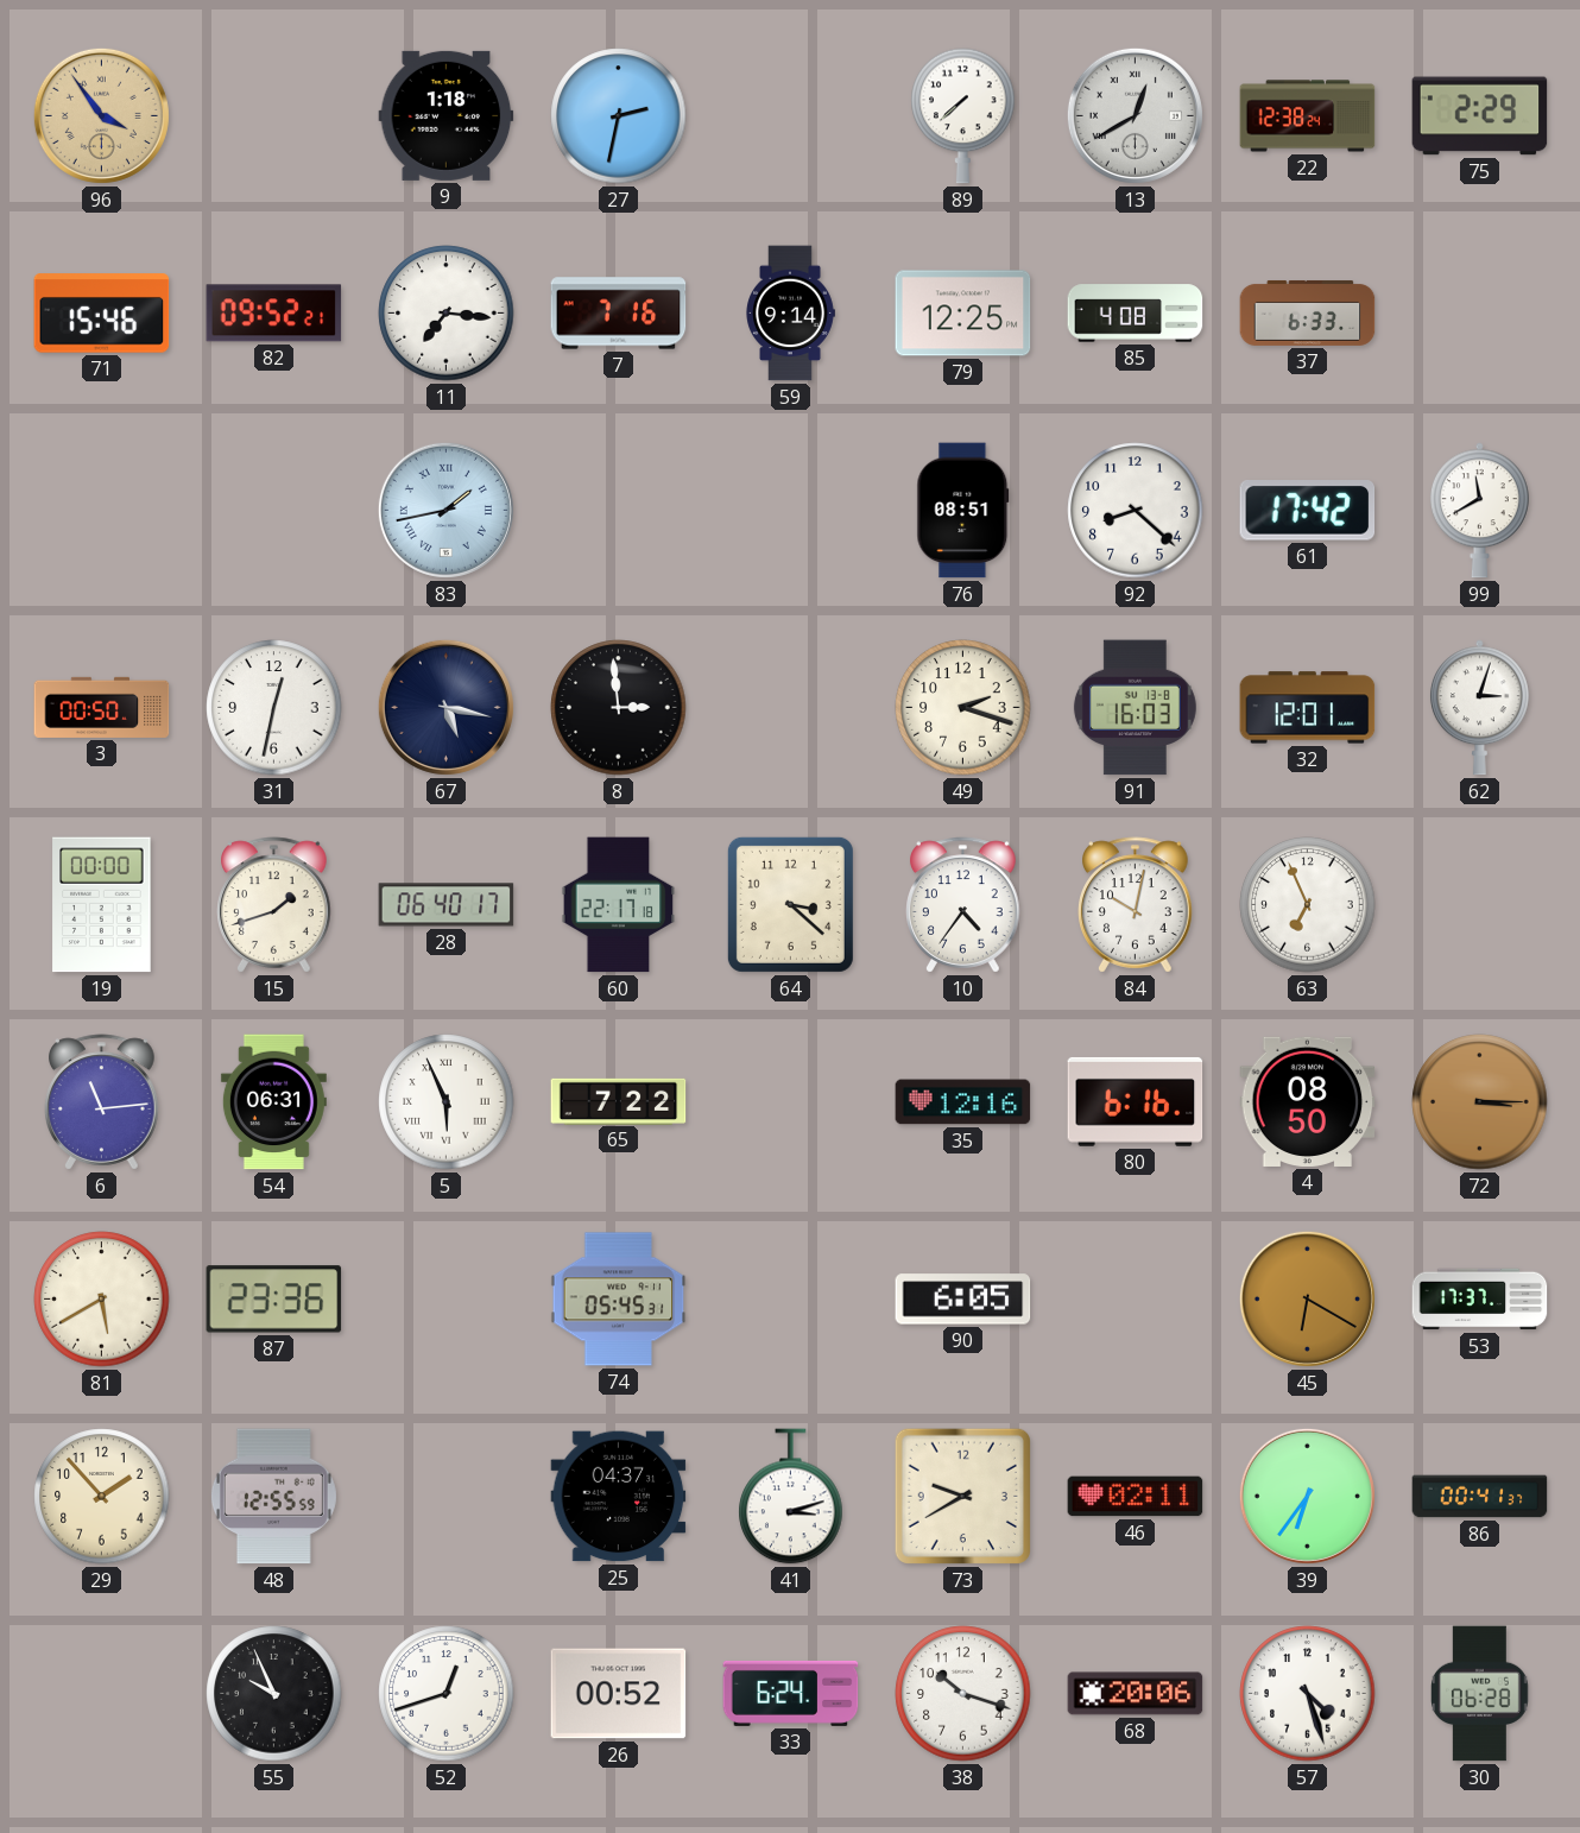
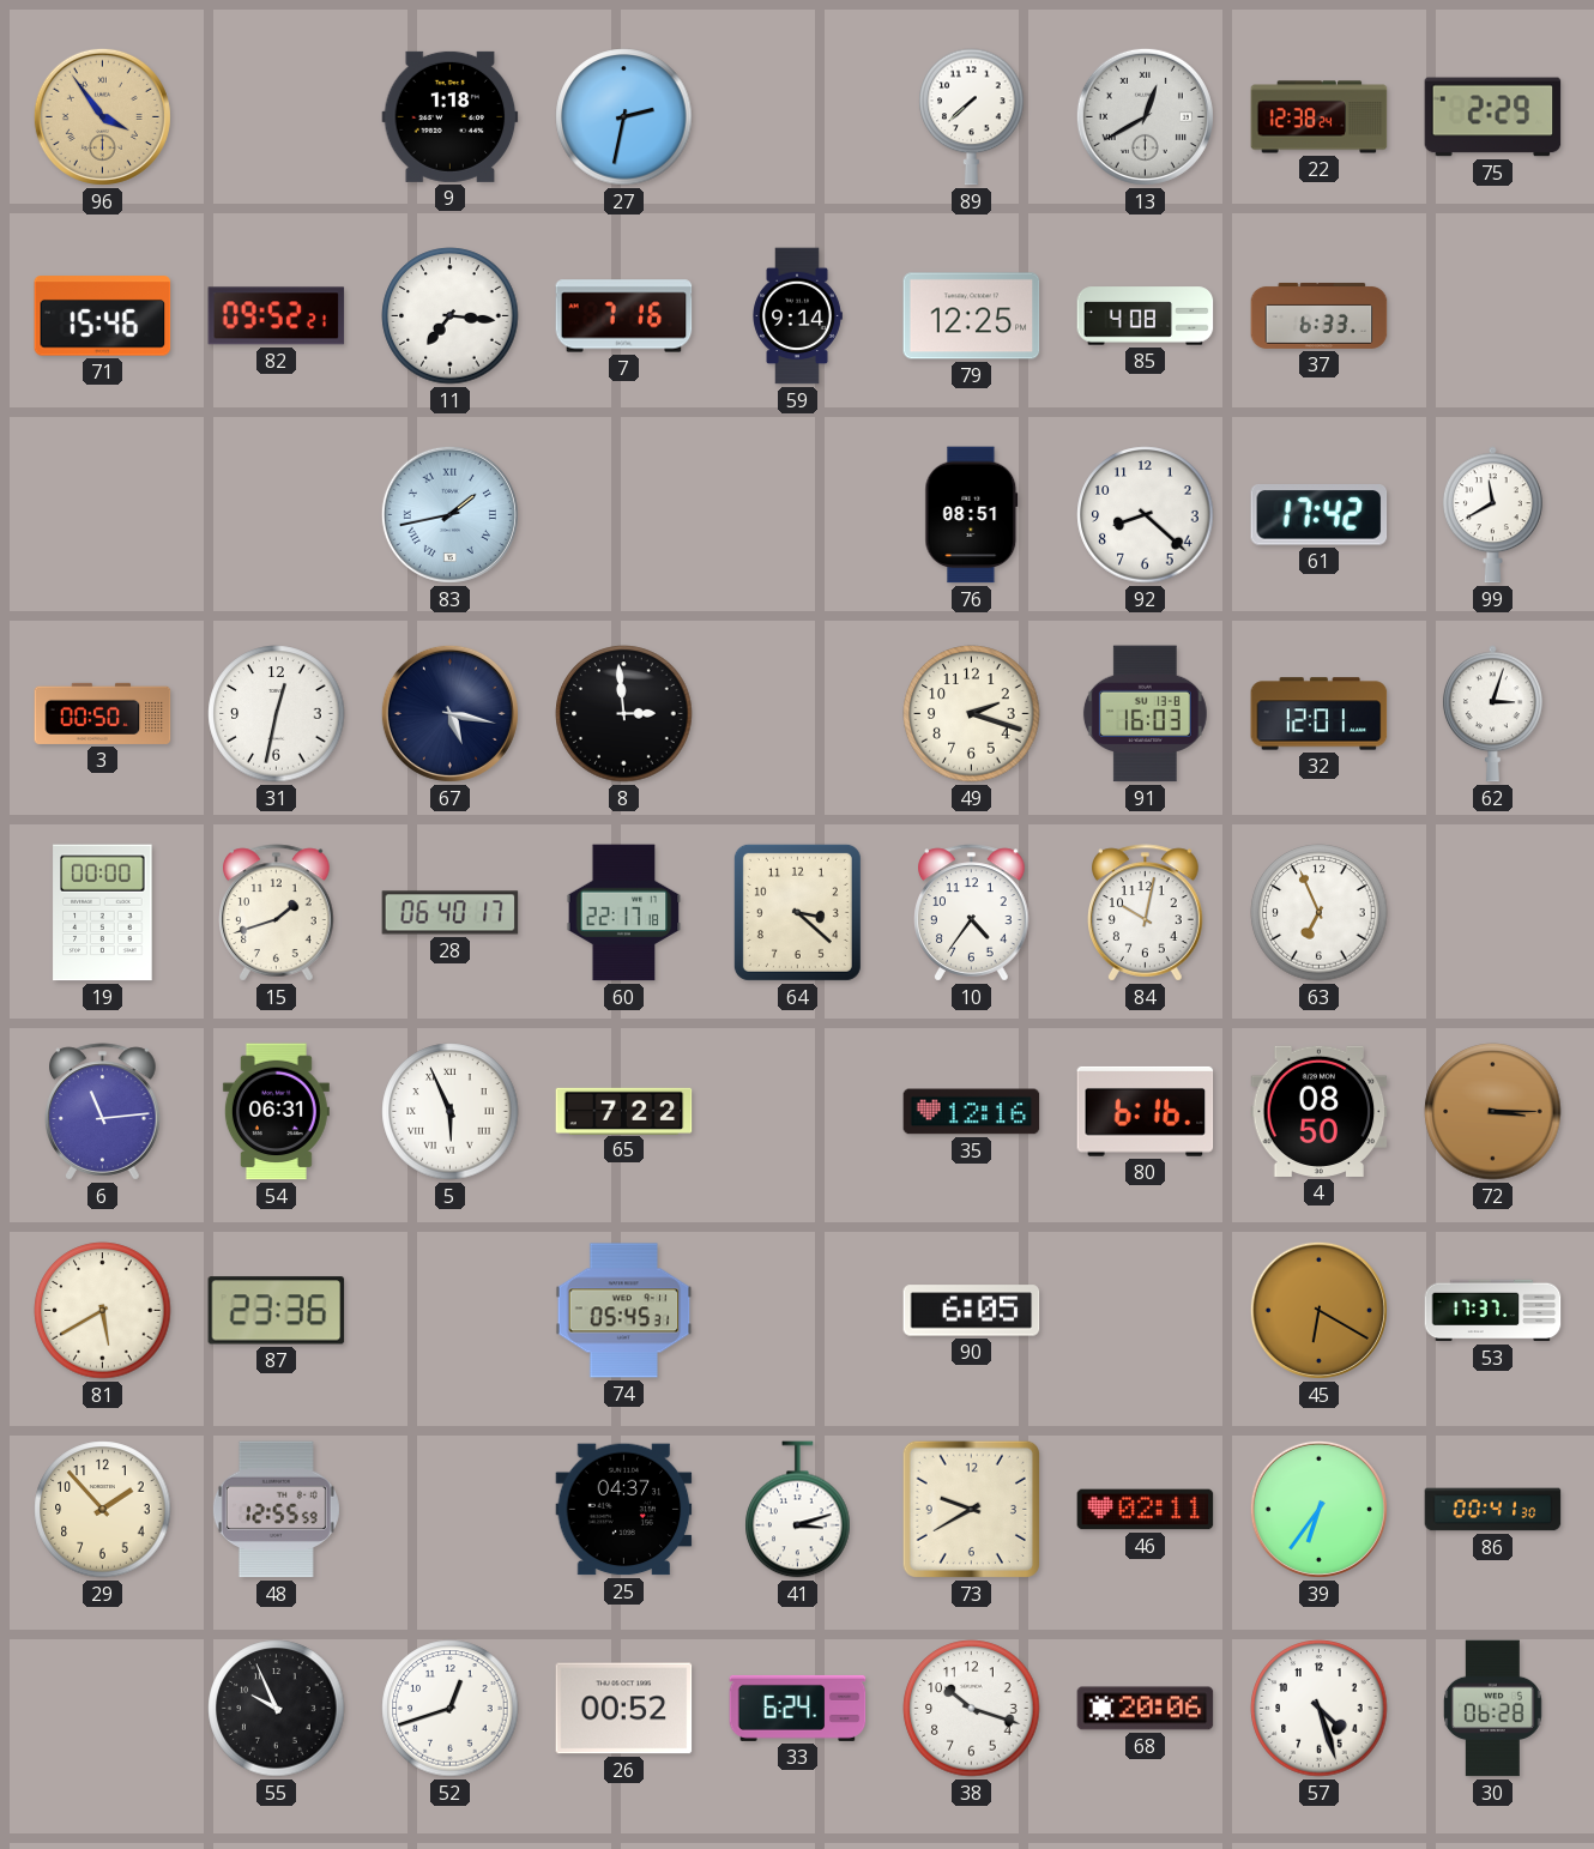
86: 00:41:37 -> 00:41:30 (1493, 1510)
